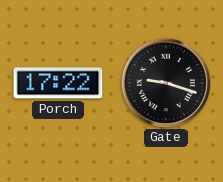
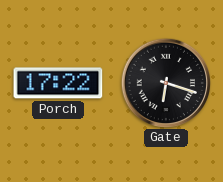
Gate: 9:18 -> 6:18 (165, 82)
